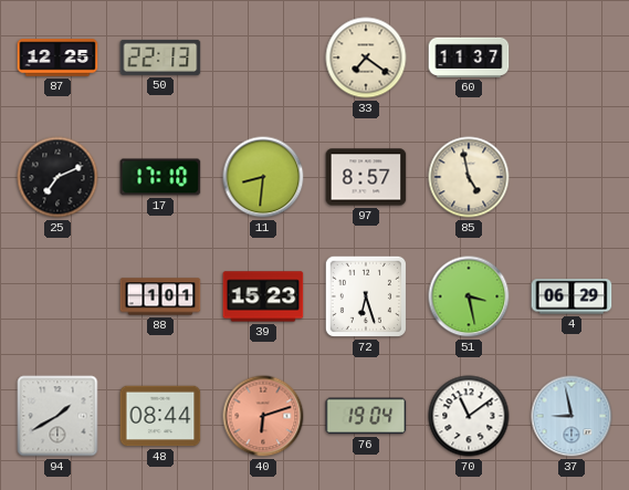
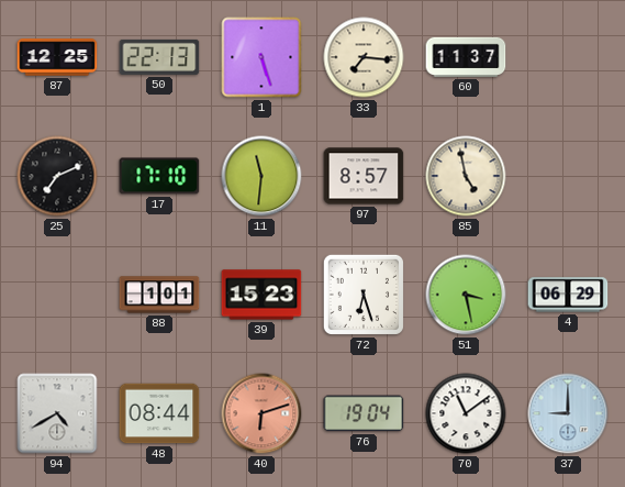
1: none -> 5:27 (261, 57)
33: 7:21 -> 7:16 (364, 57)
11: 8:31 -> 11:31 (261, 176)
94: 1:40 -> 4:40 (57, 413)
37: 8:58 -> 9:00 (568, 413)
